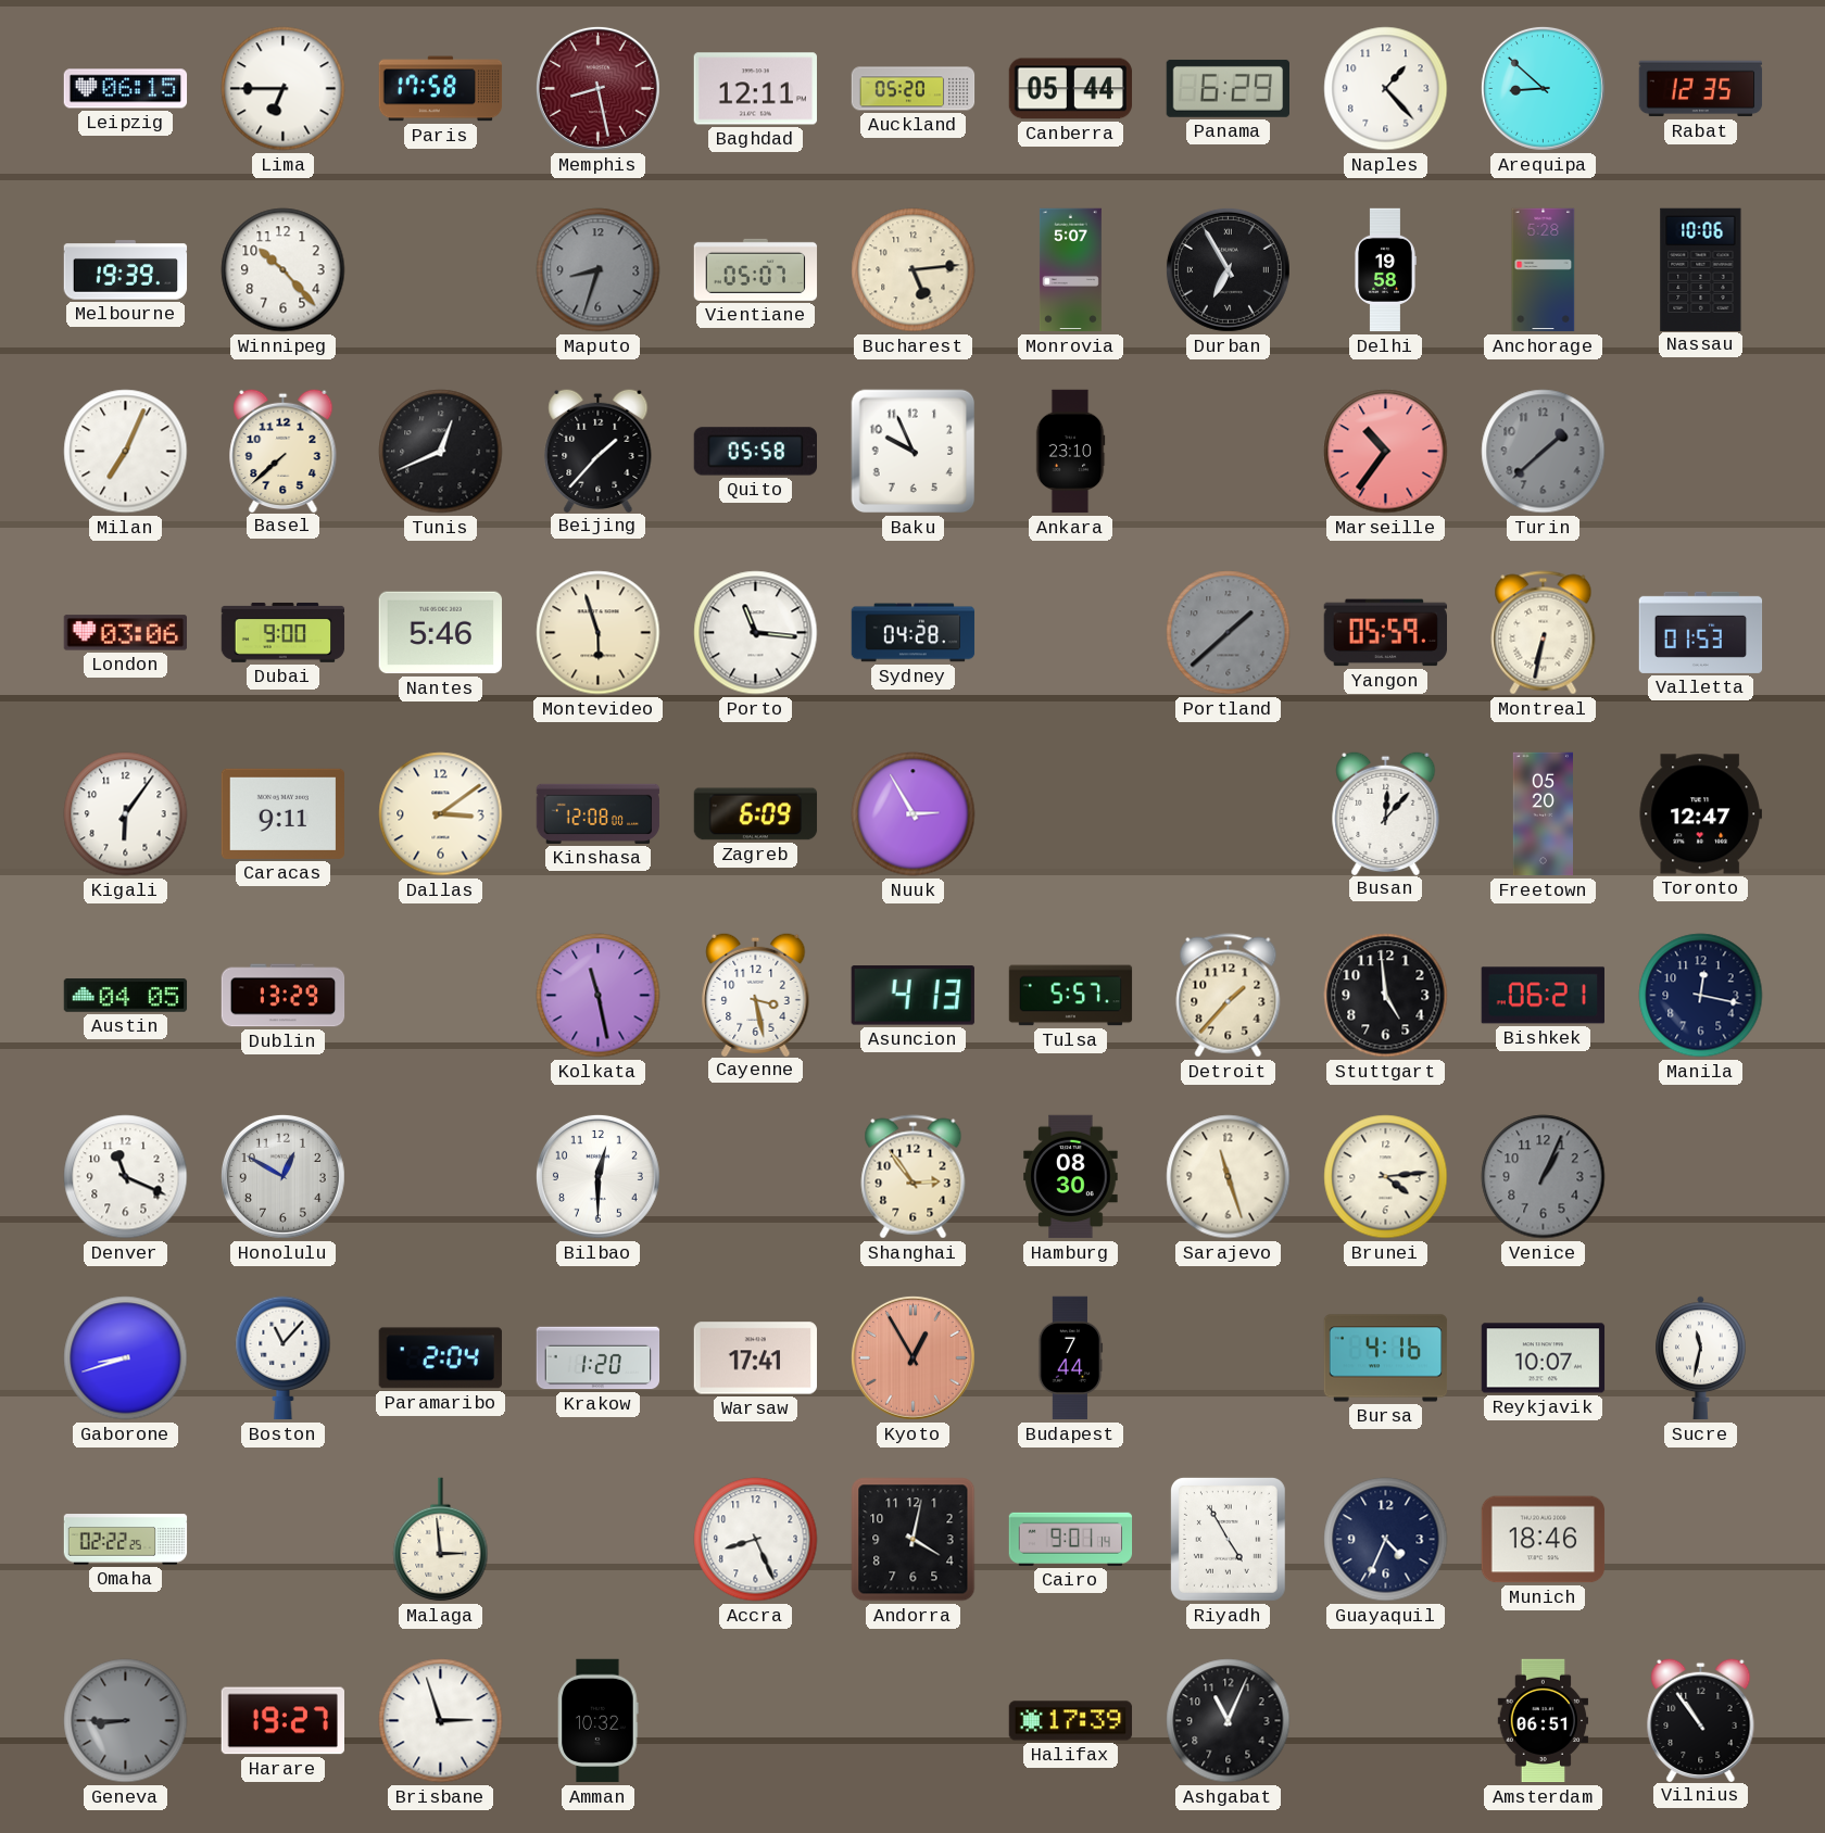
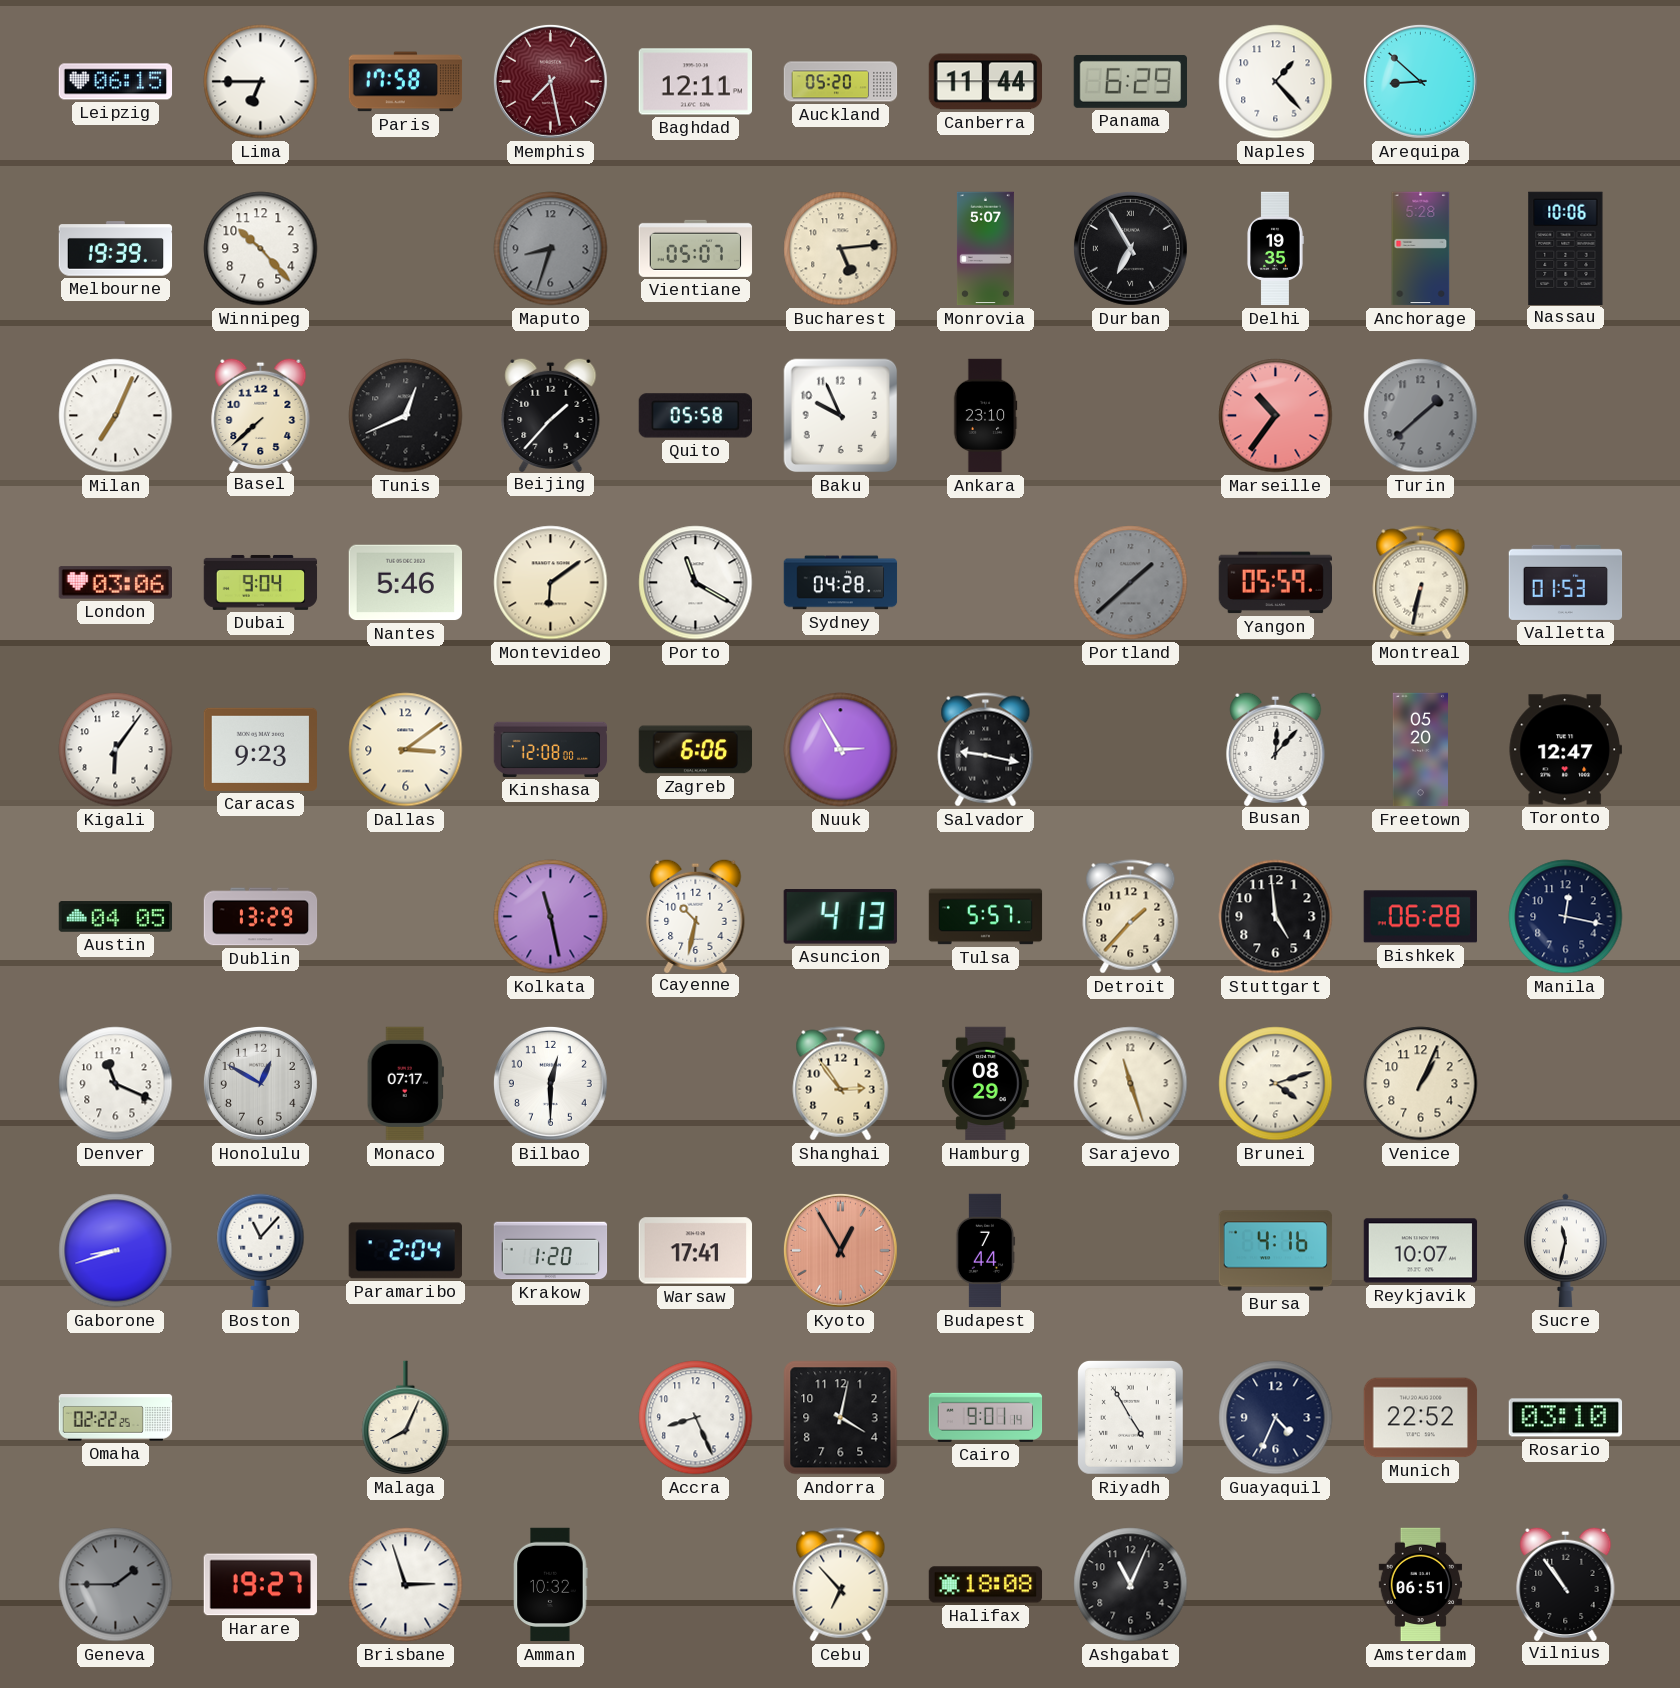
Memphis: 8:28 -> 7:28 (550, 81)
Canberra: 05:44 -> 11:44 (986, 82)
Rabat: 12:35 -> none (1701, 89)
Delhi: 19:58 -> 19:35 (1275, 249)
Dubai: 9:00 -> 9:04 (261, 582)
Montevideo: 5:57 -> 6:09 (551, 583)
Porto: 11:16 -> 11:20 (696, 583)
Caracas: 9:11 -> 9:23 (260, 749)
Zagreb: 6:09 -> 6:06 (696, 750)
Salvador: none -> 9:17 (986, 750)
Cayenne: 3:28 -> 10:32 (696, 915)
Bishkek: 06:21 -> 06:28 (1420, 917)
Monaco: none -> 07:17 (405, 1084)
Hamburg: 08:30 -> 08:29 (986, 1084)
Brunei: 4:14 -> 4:12 (1276, 1084)
Venice dial: grey -> cream (1421, 1084)
Malaga: 2:59 -> 8:04 (406, 1418)
Munich: 18:46 -> 22:52 (1421, 1418)
Rosario: none -> 03:10 (1565, 1418)
Geneva: 8:45 -> 1:45 (116, 1585)
Cebu: none -> 6:53 (841, 1585)
Halifax: 17:39 -> 18:08 (986, 1585)
